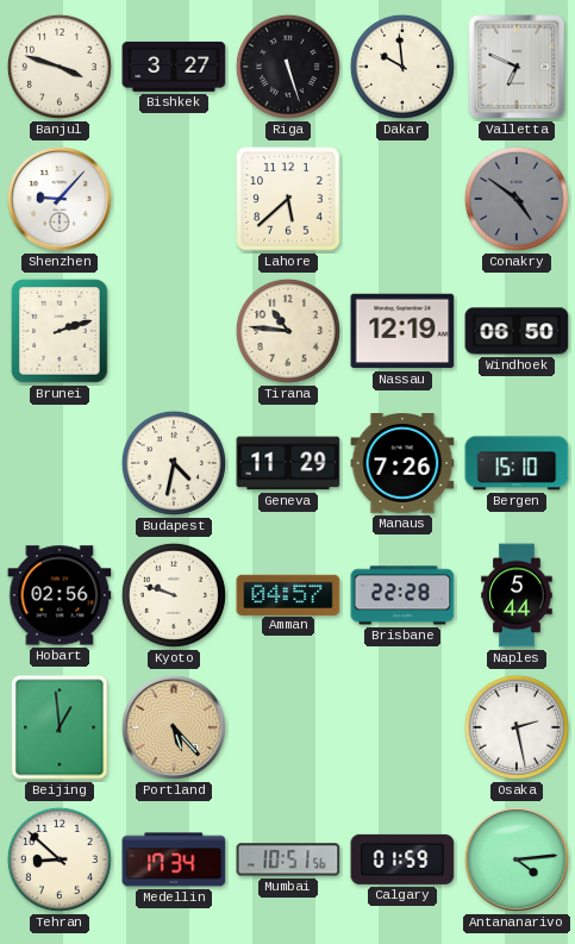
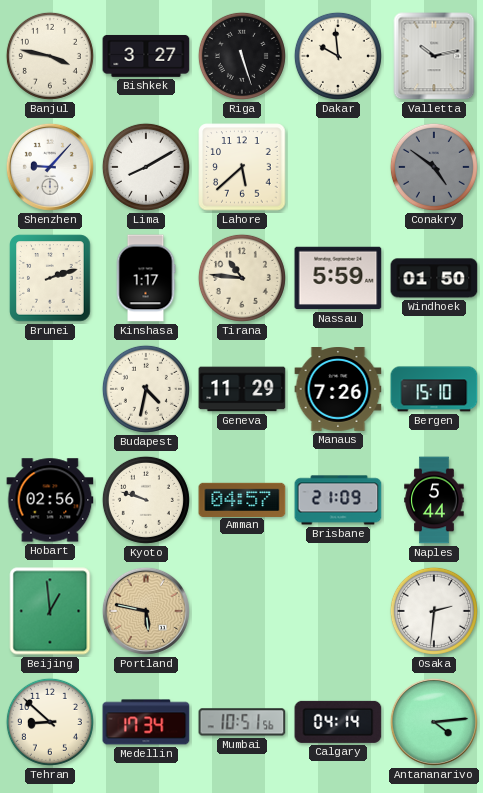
Banjul: 3:48 -> 3:47 (50, 56)
Valletta: 6:49 -> 10:13 (434, 56)
Lima: none -> 8:10 (146, 167)
Kinshasa: none -> 1:17 (146, 278)
Nassau: 12:19 -> 5:59 (338, 278)
Windhoek: 06:50 -> 01:50 (434, 278)
Brisbane: 22:28 -> 21:09 (338, 500)
Portland: 5:23 -> 5:47 (146, 611)
Osaka: 2:28 -> 2:31 (434, 611)
Calgary: 01:59 -> 04:14 (338, 722)
